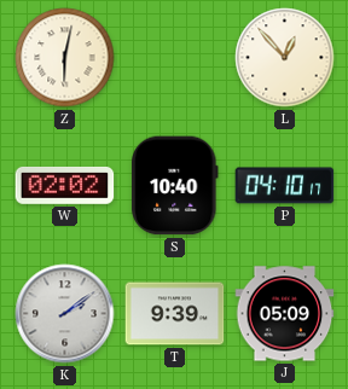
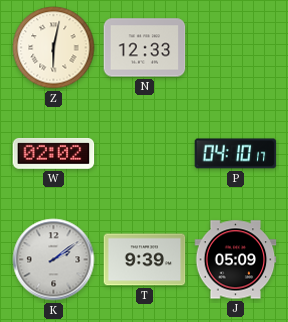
N: none -> 12:33 (145, 48)
L: 12:53 -> none (285, 58)
S: 10:40 -> none (175, 186)
